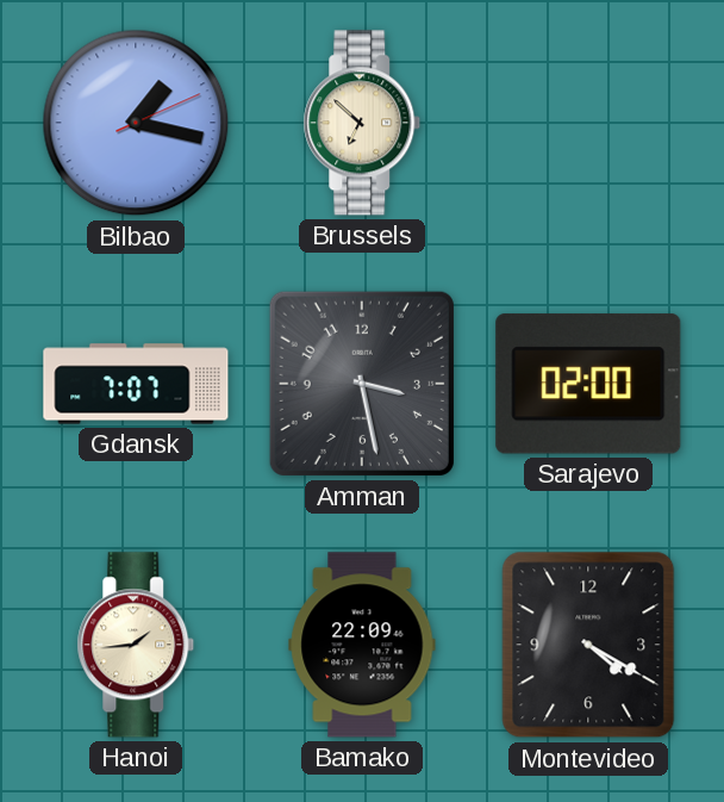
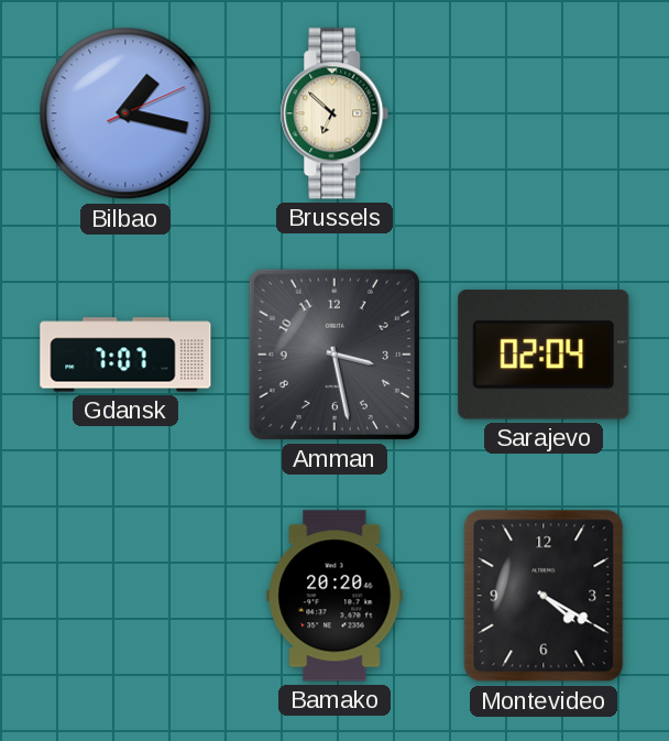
Sarajevo: 02:00 -> 02:04 (544, 355)
Hanoi: 1:44 -> none (136, 645)
Bamako: 22:09 -> 20:20 (334, 596)
